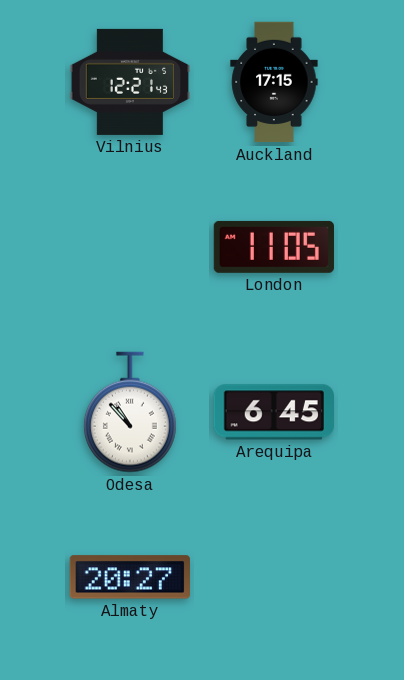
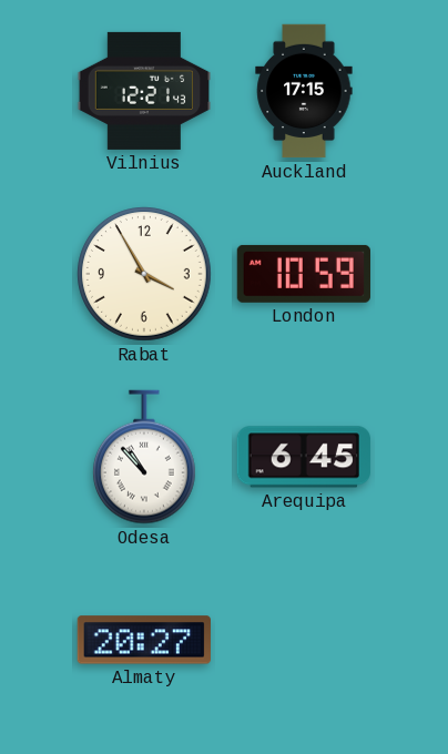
Rabat: none -> 3:55 (145, 275)
London: 11:05 -> 10:59 (304, 274)
